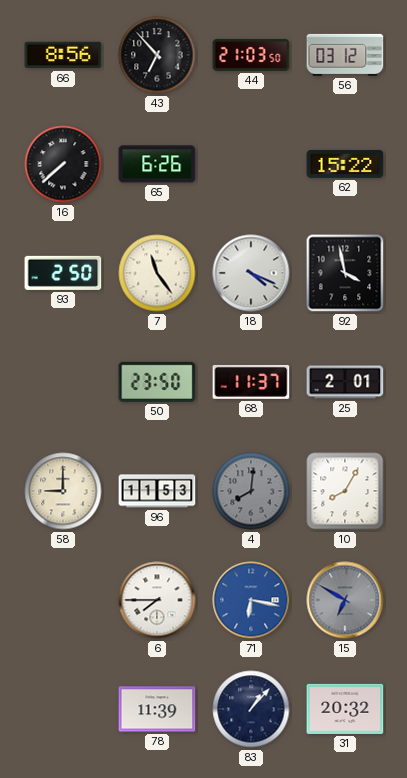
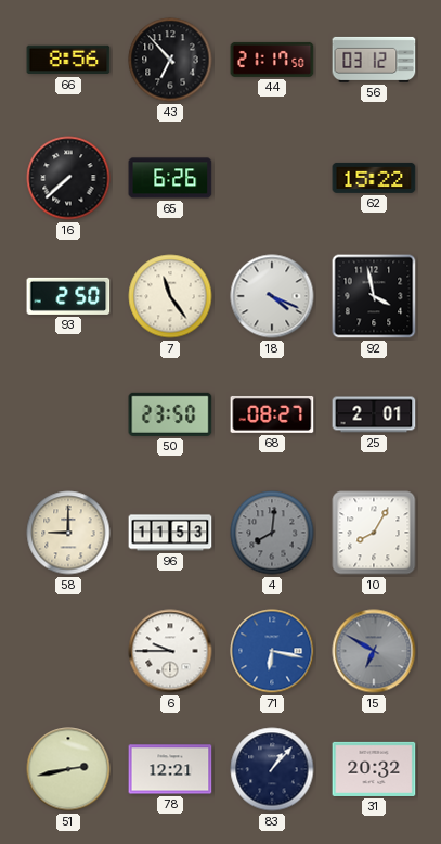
44: 21:03 -> 21:17 (272, 60)
68: 11:37 -> 08:27 (272, 414)
6: 7:45 -> 9:45 (170, 651)
51: none -> 2:43 (68, 769)
78: 11:39 -> 12:21 (170, 769)
